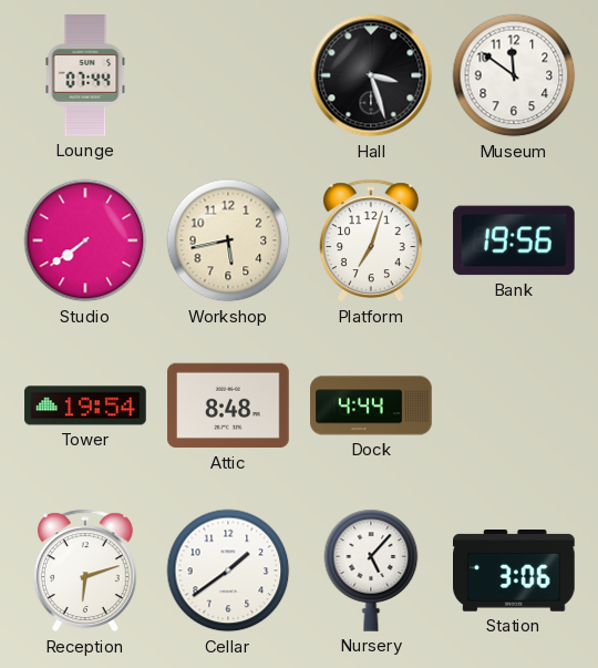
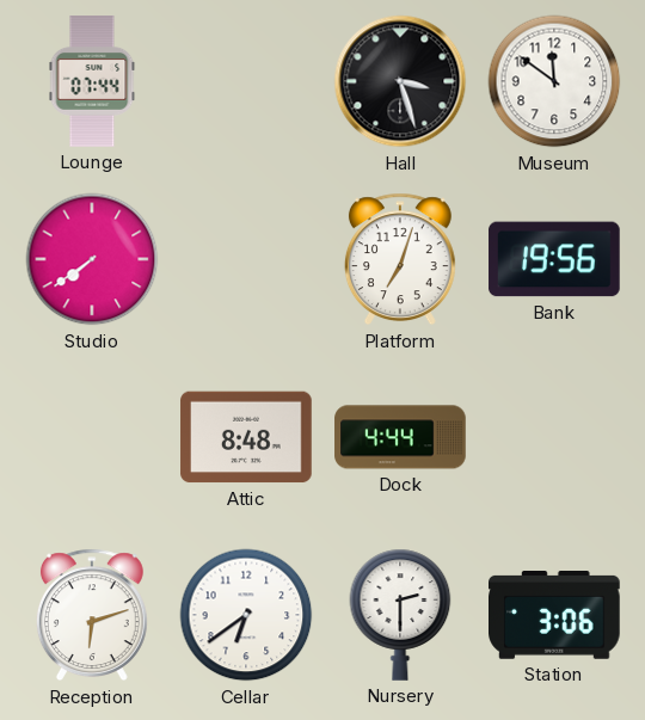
Workshop: 5:43 -> none (228, 240)
Tower: 19:54 -> none (85, 405)
Cellar: 1:39 -> 6:39 (246, 615)
Nursery: 5:07 -> 2:30 (400, 615)
